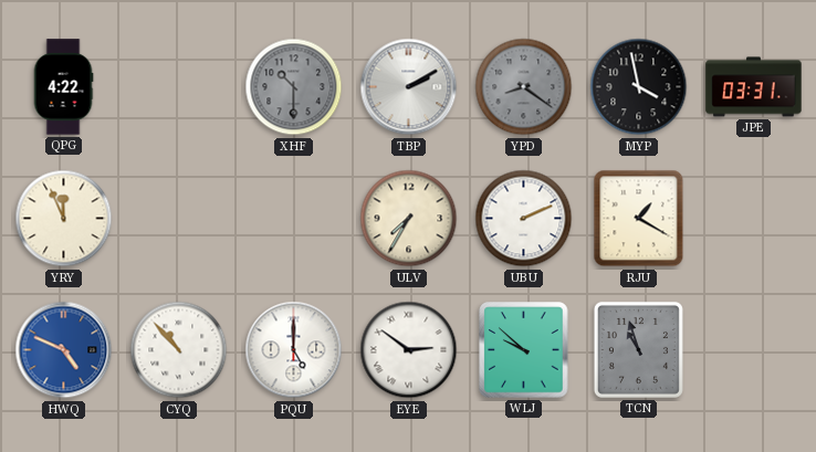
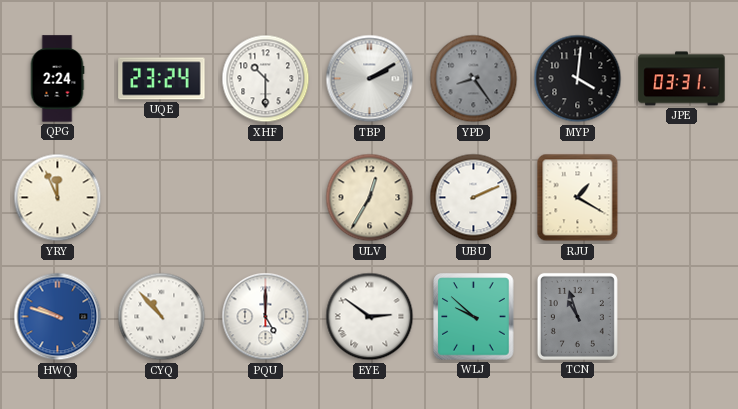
QPG: 4:22 -> 2:24 (57, 79)
UQE: none -> 23:24 (162, 79)
XHF dial: grey -> white (266, 79)
YPD: 8:21 -> 8:24 (474, 79)
MYP: 3:58 -> 4:01 (578, 79)
ULV: 7:35 -> 12:35 (370, 198)
HWQ: 4:49 -> 9:48 (58, 317)
